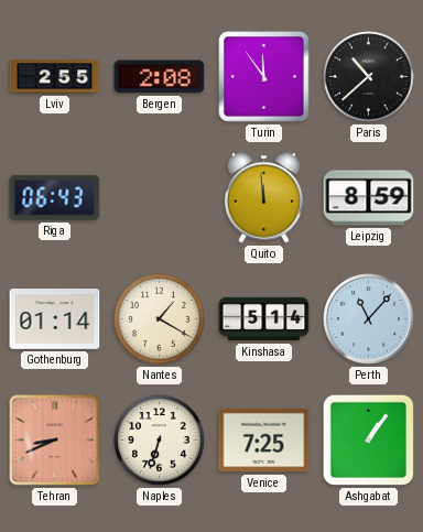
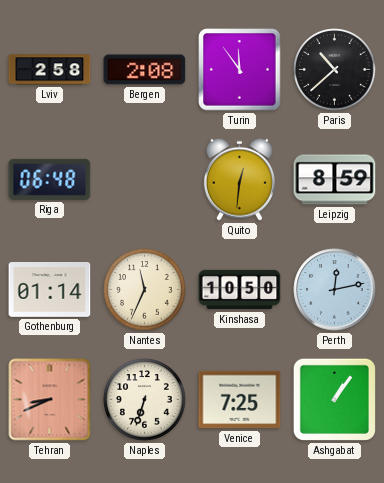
Lviv: 2:55 -> 2:58 (50, 70)
Riga: 06:43 -> 06:48 (50, 179)
Quito: 11:59 -> 12:31 (239, 179)
Nantes: 1:20 -> 11:34 (145, 290)
Kinshasa: 5:14 -> 10:50 (240, 290)
Perth: 11:07 -> 12:13 (335, 290)
